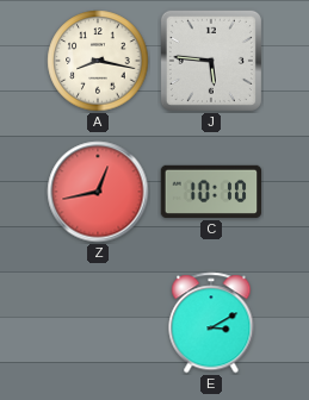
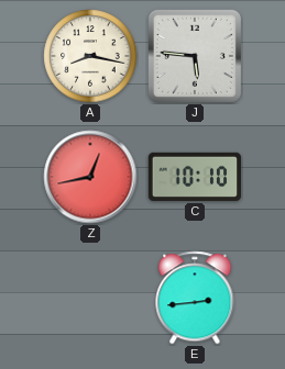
E: 3:10 -> 2:44 (195, 298)
